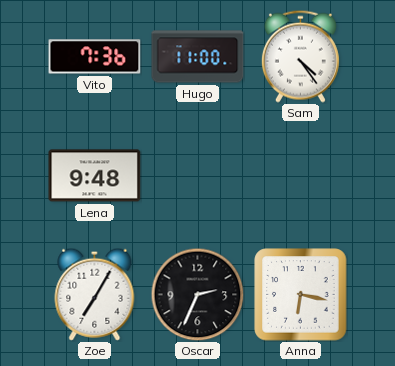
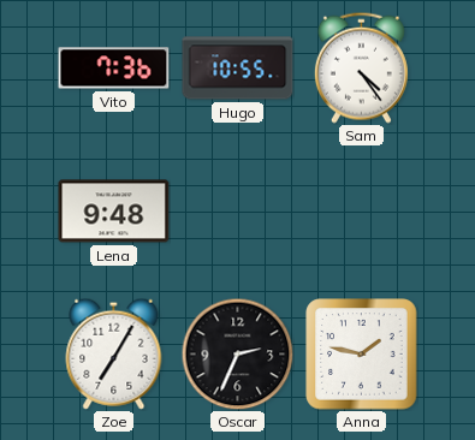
Hugo: 11:00 -> 10:55 (238, 69)
Anna: 6:17 -> 1:47 (362, 355)
